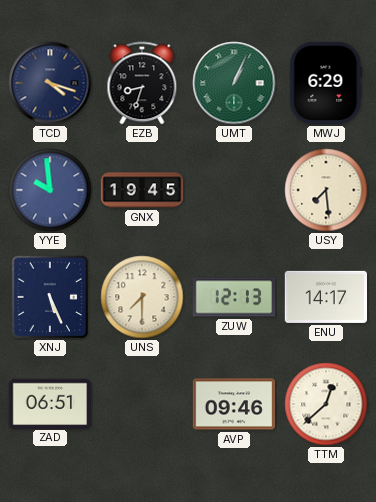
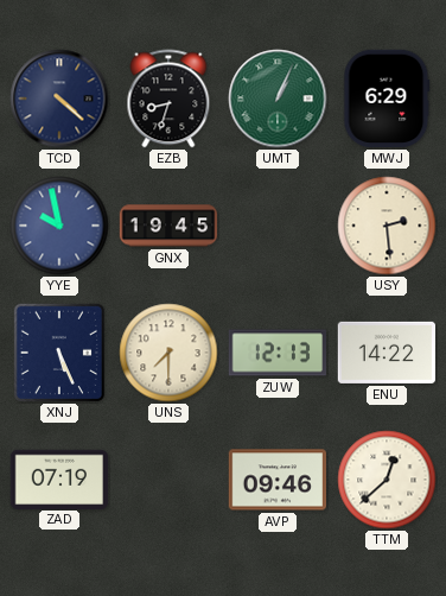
TCD: 4:18 -> 4:22 (59, 99)
YYE: 9:59 -> 9:58 (59, 226)
USY: 7:29 -> 2:29 (387, 226)
ENU: 14:17 -> 14:22 (386, 353)
ZAD: 06:51 -> 07:19 (59, 478)
